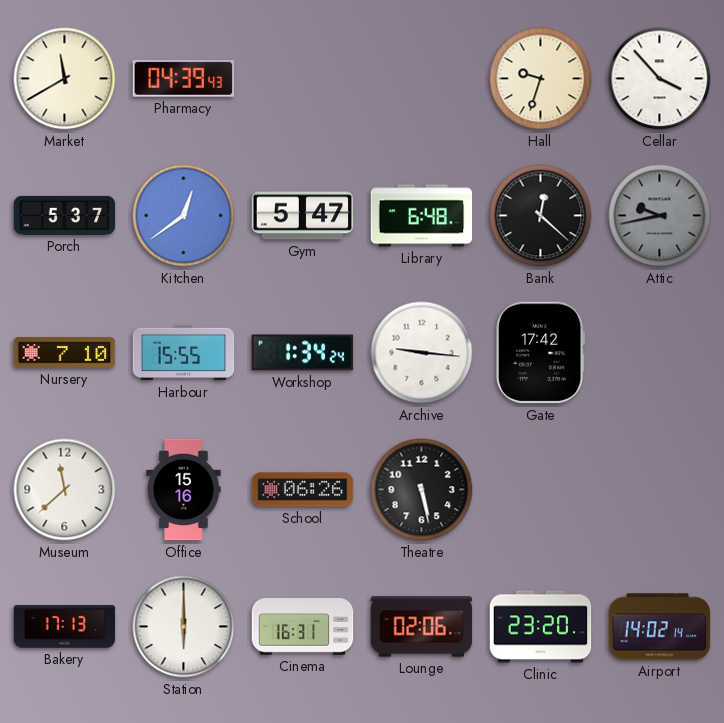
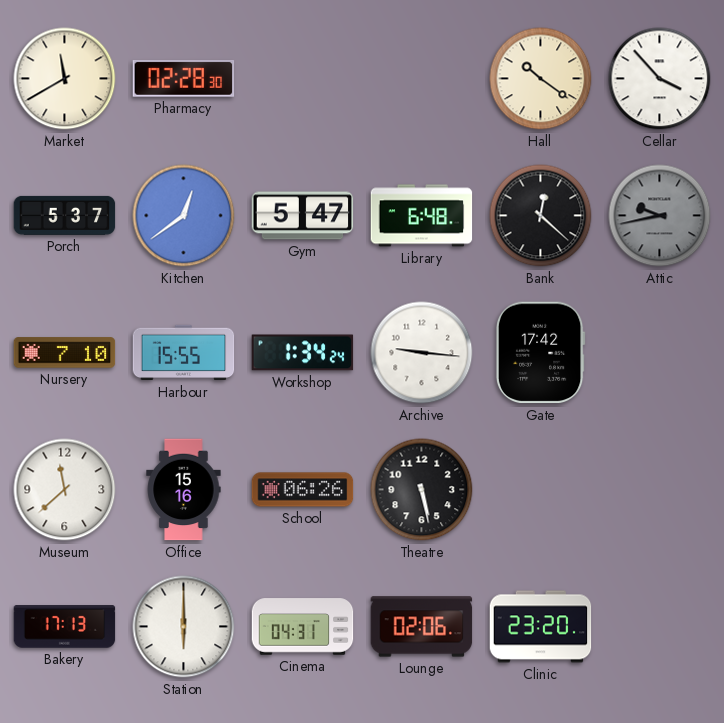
Pharmacy: 04:39 -> 02:28 (184, 79)
Hall: 9:33 -> 10:21 (541, 79)
Cinema: 16:31 -> 04:31 (303, 627)
Airport: 14:02 -> none (660, 627)
